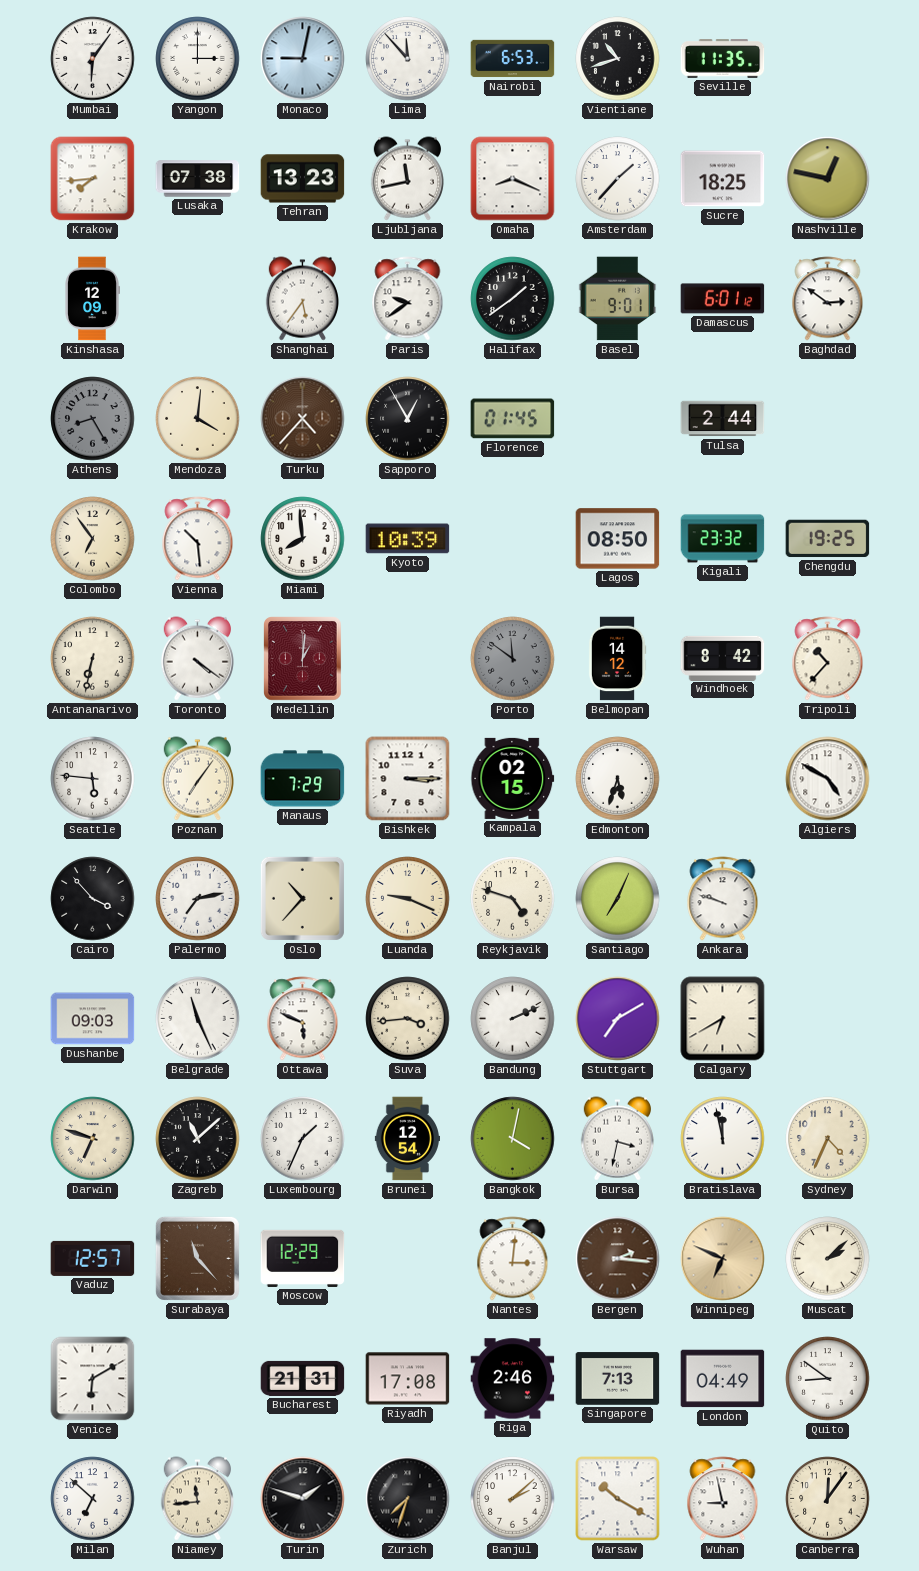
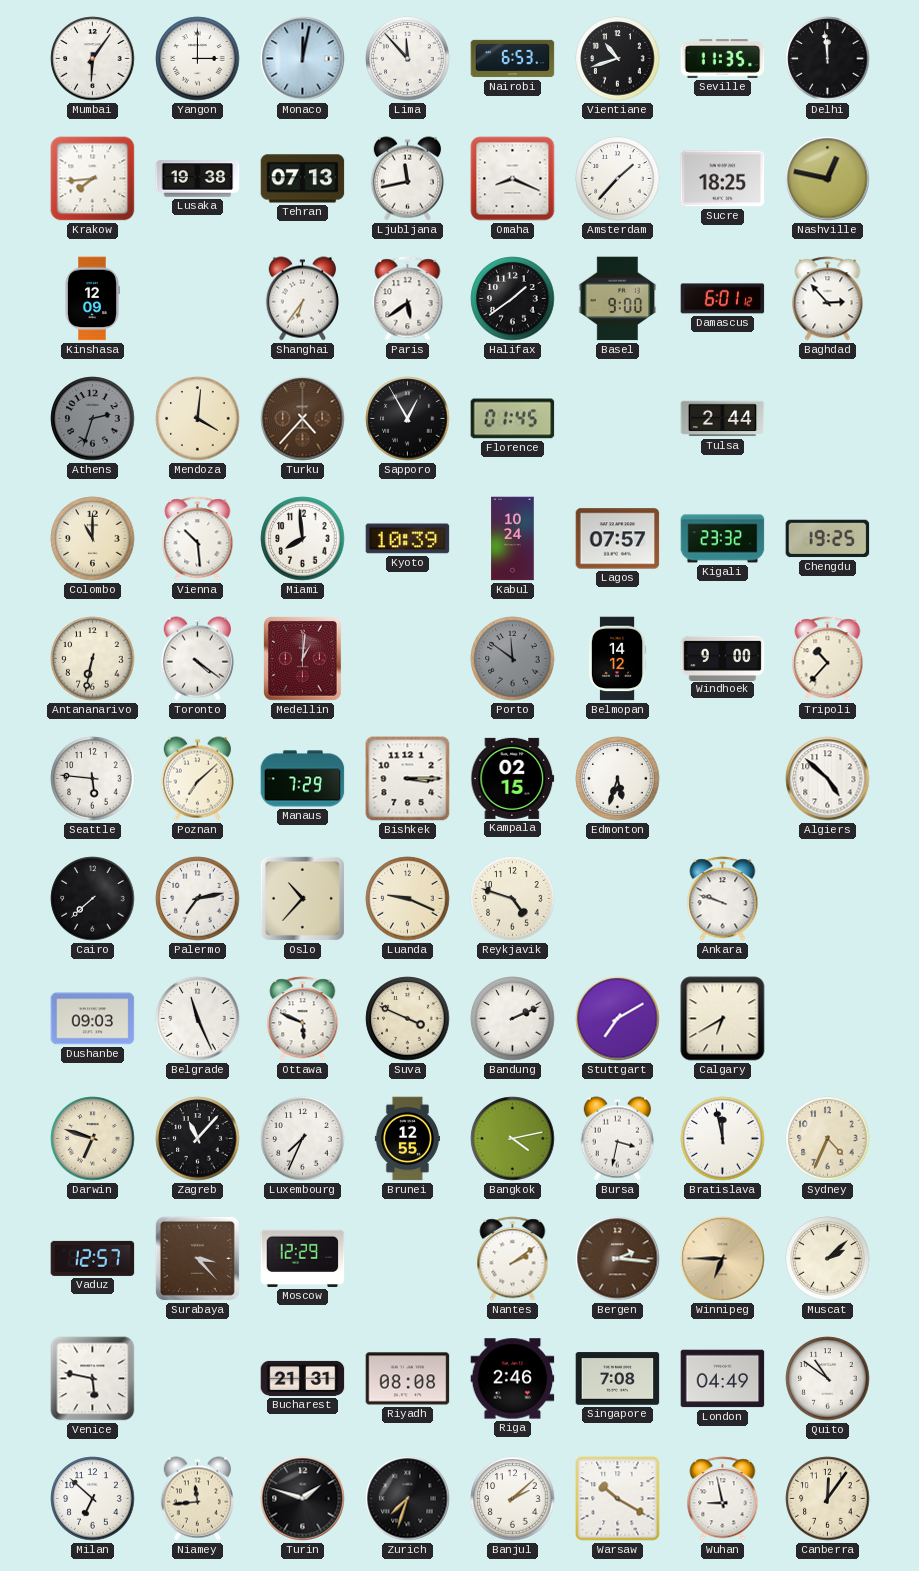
Monaco: 9:02 -> 12:02 (303, 59)
Delhi: none -> 11:59 (828, 59)
Lusaka: 07:38 -> 19:38 (198, 179)
Tehran: 13:23 -> 07:13 (303, 179)
Shanghai: 5:36 -> 6:36 (302, 299)
Paris: 9:39 -> 5:39 (408, 299)
Basel: 9:01 -> 9:00 (618, 299)
Baghdad: 2:51 -> 2:53 (828, 299)
Athens: 8:25 -> 2:33 (93, 419)
Colombo: 6:54 -> 11:00 (93, 539)
Kabul: none -> 10:24 (513, 539)
Lagos: 08:50 -> 07:57 (618, 539)
Windhoek: 8:42 -> 9:00 (723, 658)
Poznan: 7:06 -> 7:08 (197, 779)
Algiers: 4:50 -> 4:52 (828, 779)
Cairo: 3:53 -> 7:38 (93, 899)
Santiago: 7:04 -> none (618, 899)
Suva: 3:44 -> 3:49 (408, 1019)
Zagreb: 11:08 -> 11:07 (198, 1139)
Luxembourg: 1:34 -> 7:34 (303, 1139)
Brunei: 12:54 -> 12:55 (407, 1139)
Bangkok: 4:02 -> 4:13 (513, 1139)
Surabaya: 11:23 -> 3:23 (197, 1258)
Nantes: 3:01 -> 2:09 (513, 1259)
Winnipeg: 6:49 -> 6:45 (723, 1259)
Venice: 6:10 -> 5:47 (93, 1379)
Riyadh: 17:08 -> 08:08 (408, 1379)
Singapore: 7:13 -> 7:08 (618, 1379)
Quito: 8:51 -> 10:51 (828, 1379)
